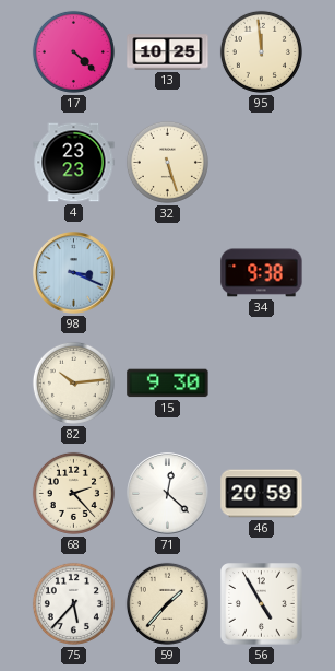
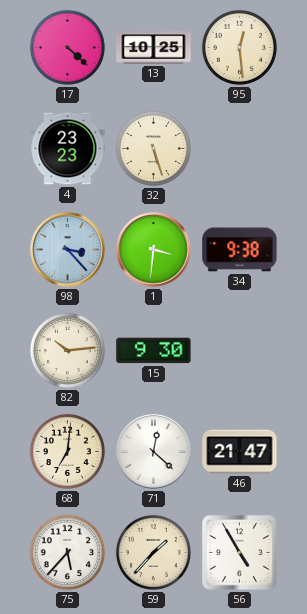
95: 11:59 -> 12:29 (239, 47)
98: 3:19 -> 3:23 (68, 250)
1: none -> 3:31 (154, 250)
68: 2:23 -> 7:01 (67, 451)
46: 20:59 -> 21:47 (240, 452)
